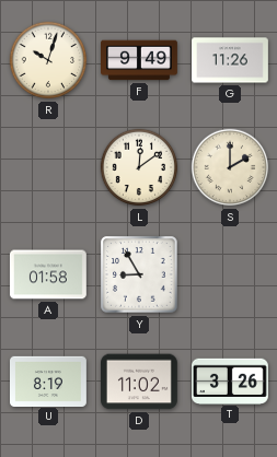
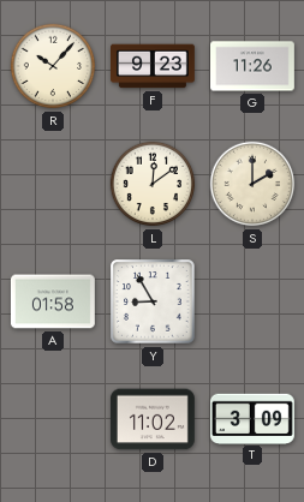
R: 10:03 -> 10:07 (53, 66)
F: 9:49 -> 9:23 (154, 66)
U: 8:19 -> none (49, 380)
T: 3:26 -> 3:09 (252, 418)
